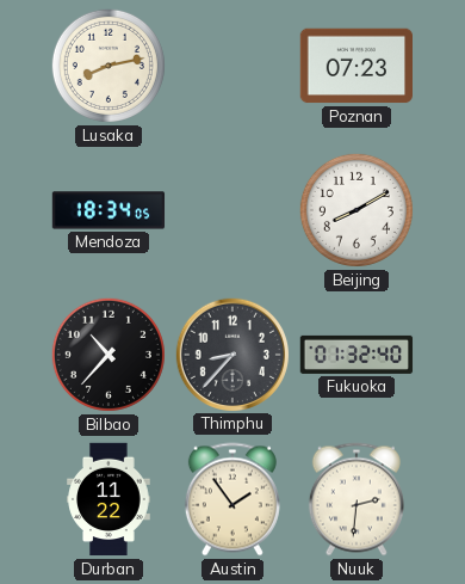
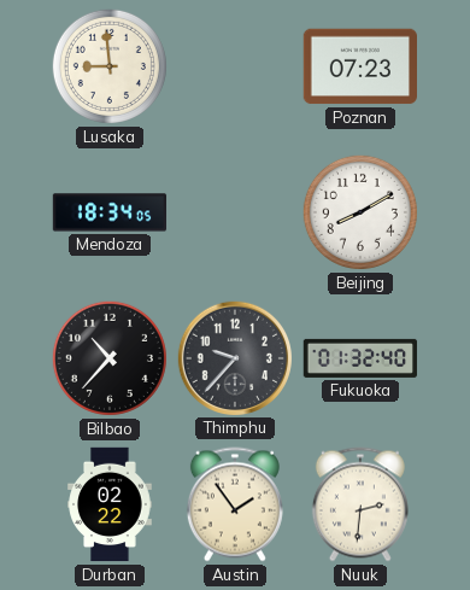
Lusaka: 8:13 -> 8:59 (110, 66)
Thimphu: 8:37 -> 9:37 (234, 357)
Durban: 11:22 -> 02:22 (110, 504)
